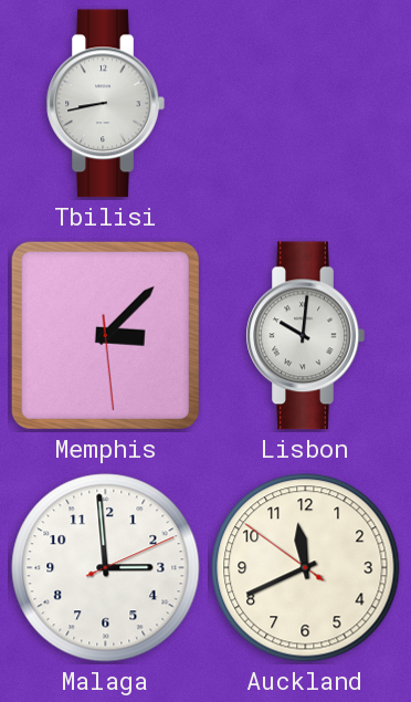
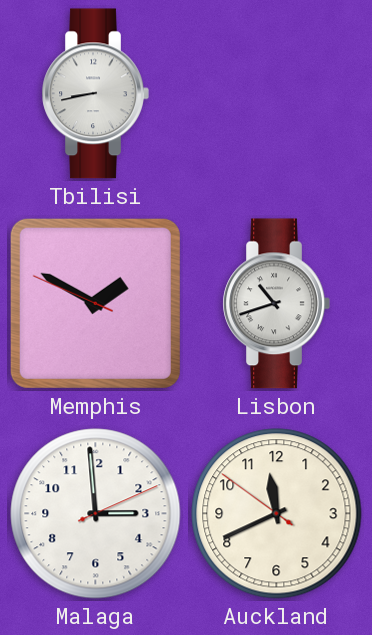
Memphis: 3:07 -> 1:49 (95, 303)
Lisbon: 10:01 -> 10:42 (276, 304)
